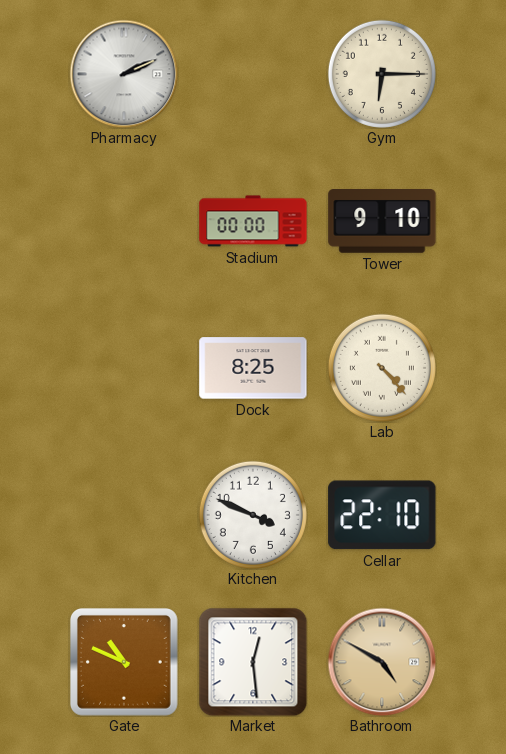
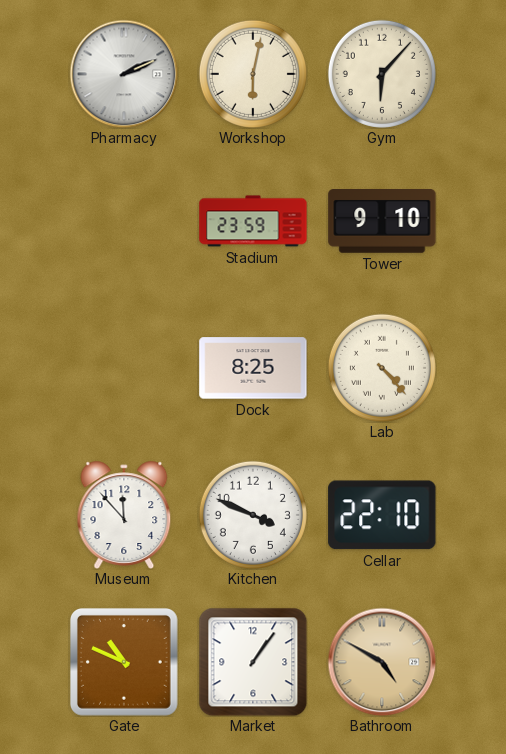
Workshop: none -> 6:02 (253, 74)
Gym: 6:15 -> 6:07 (382, 74)
Stadium: 00:00 -> 23:59 (253, 221)
Museum: none -> 11:53 (124, 515)
Market: 12:29 -> 1:06 (253, 662)
